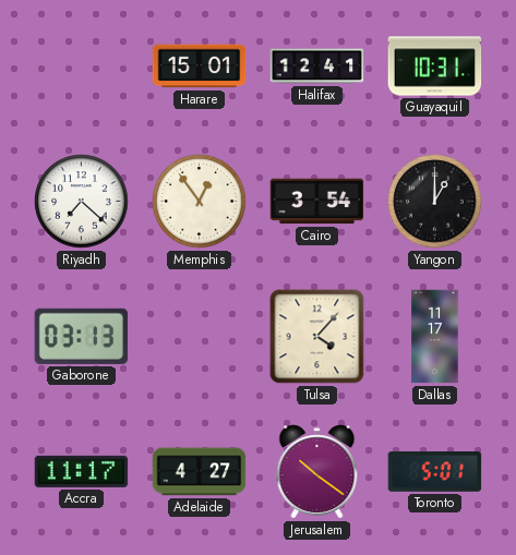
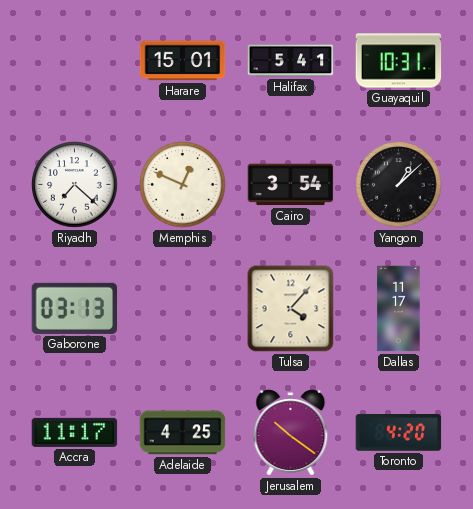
Halifax: 12:41 -> 5:41 (291, 61)
Memphis: 12:54 -> 12:49 (183, 185)
Yangon: 1:00 -> 1:08 (399, 185)
Adelaide: 4:27 -> 4:25 (183, 433)
Toronto: 5:01 -> 4:20 (399, 433)
